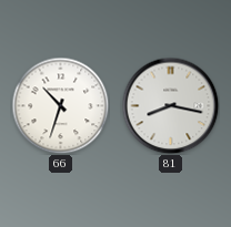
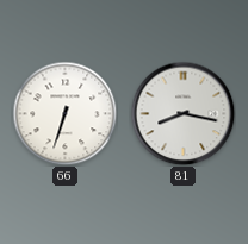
66: 10:33 -> 6:33 (64, 113)
